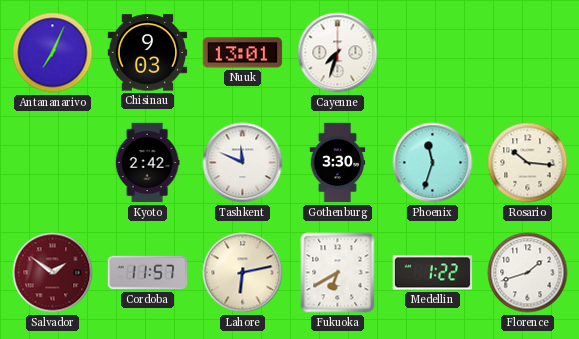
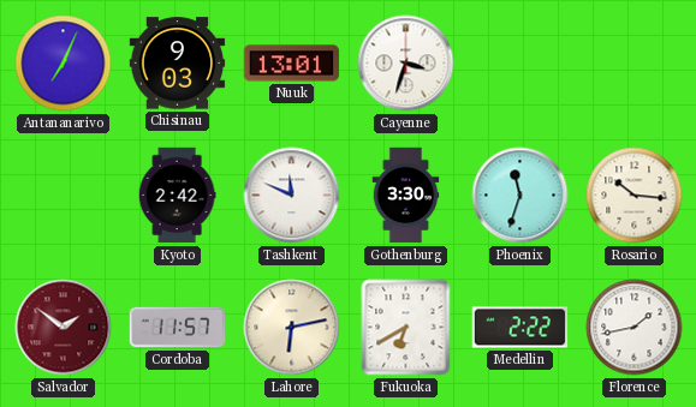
Cayenne: 7:33 -> 3:33 (406, 64)
Medellin: 1:22 -> 2:22 (520, 328)
Florence: 1:42 -> 1:43 (635, 328)
